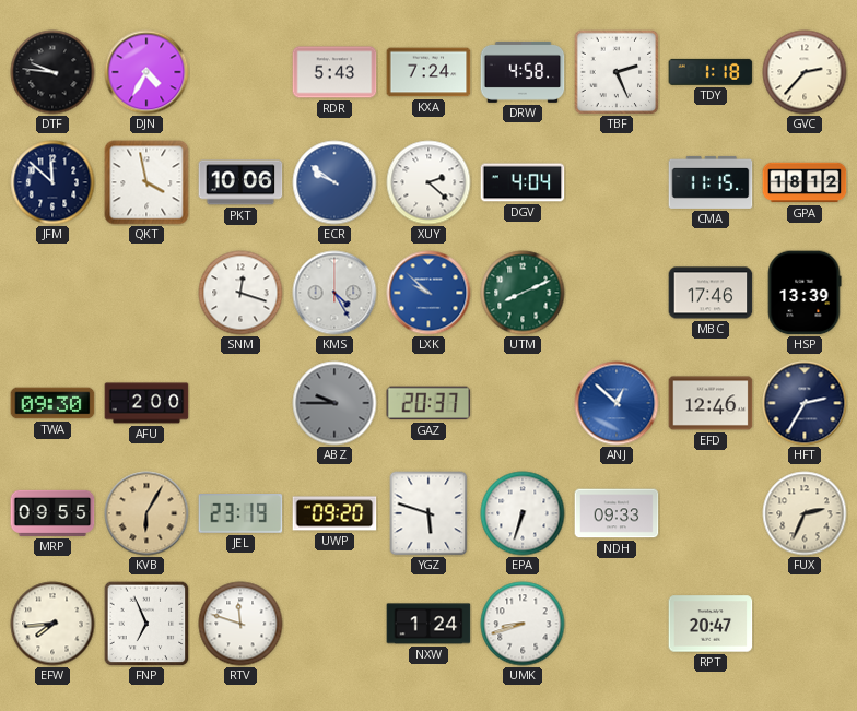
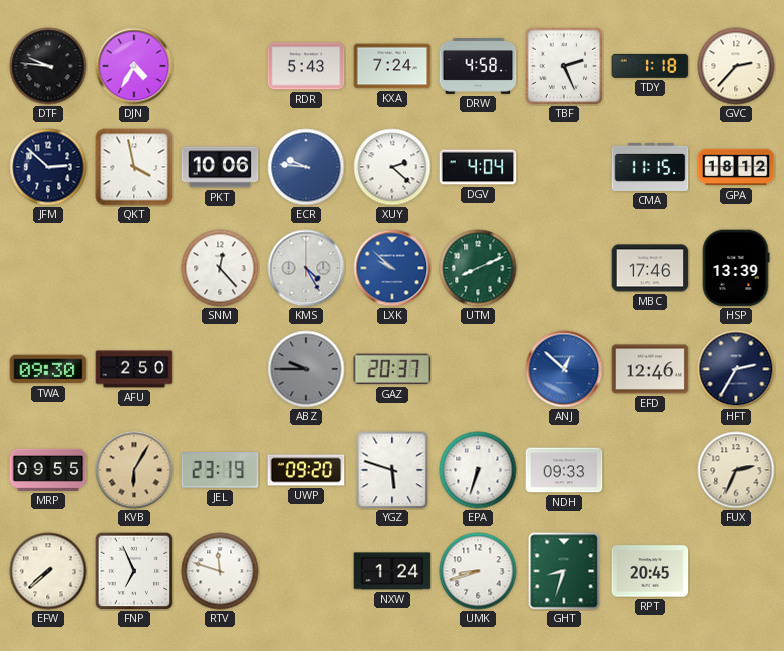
JFM: 11:52 -> 2:52 (48, 167)
ECR: 9:51 -> 9:46 (306, 167)
SNM: 12:18 -> 12:23 (220, 268)
AFU: 2:00 -> 2:50 (134, 369)
EFW: 7:44 -> 7:38 (48, 571)
GHT: none -> 8:33 (564, 571)
RPT: 20:47 -> 20:45 (650, 571)
